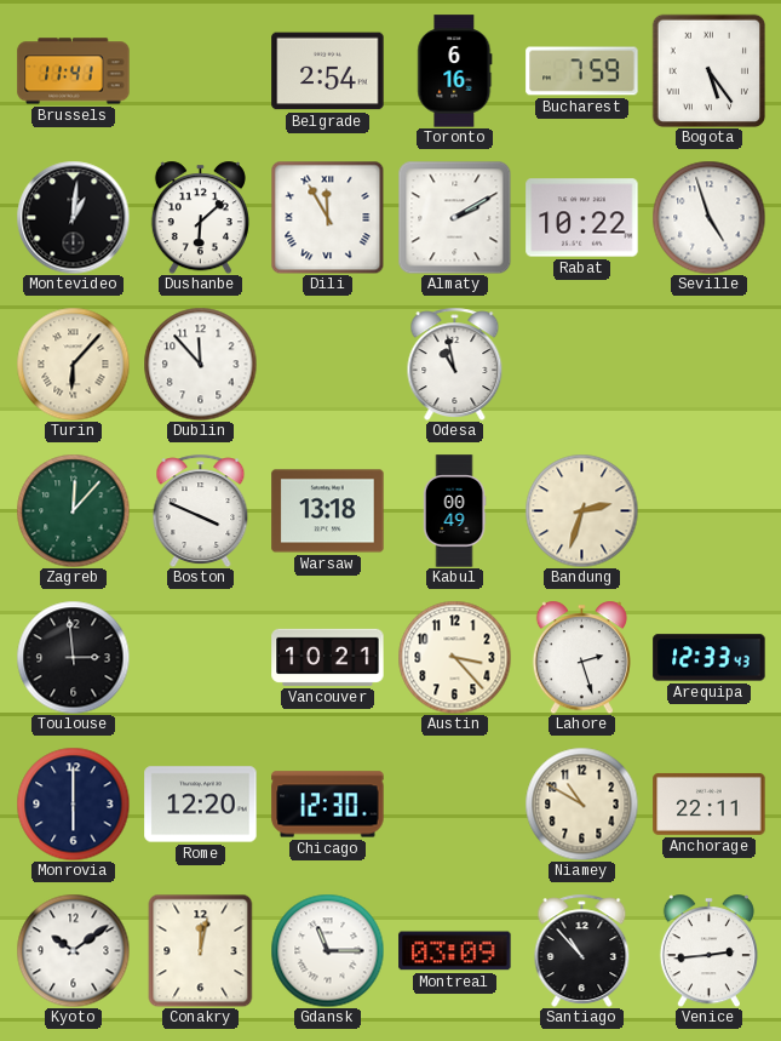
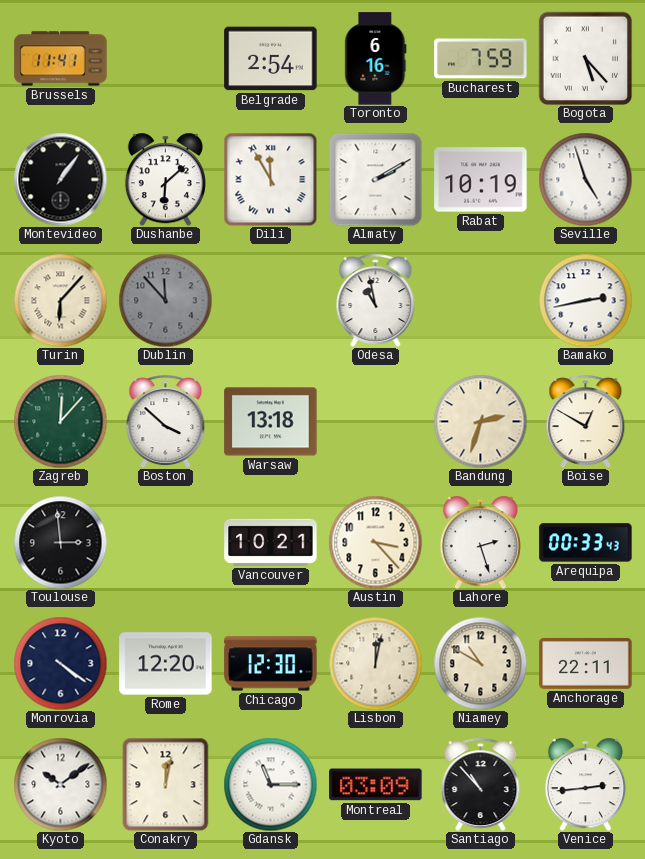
Bogota: 5:24 -> 5:23 (585, 58)
Montevideo: 1:01 -> 1:06 (60, 179)
Rabat: 10:22 -> 10:19 (481, 180)
Dublin dial: white -> grey (165, 300)
Bamako: none -> 2:43 (585, 300)
Boston: 3:49 -> 3:52 (166, 421)
Kabul: 00:49 -> none (454, 511)
Boise: none -> 12:50 (586, 421)
Arequipa: 12:33 -> 00:33 (586, 543)
Monrovia: 6:00 -> 4:21 (60, 663)
Lisbon: none -> 12:02 (375, 663)
